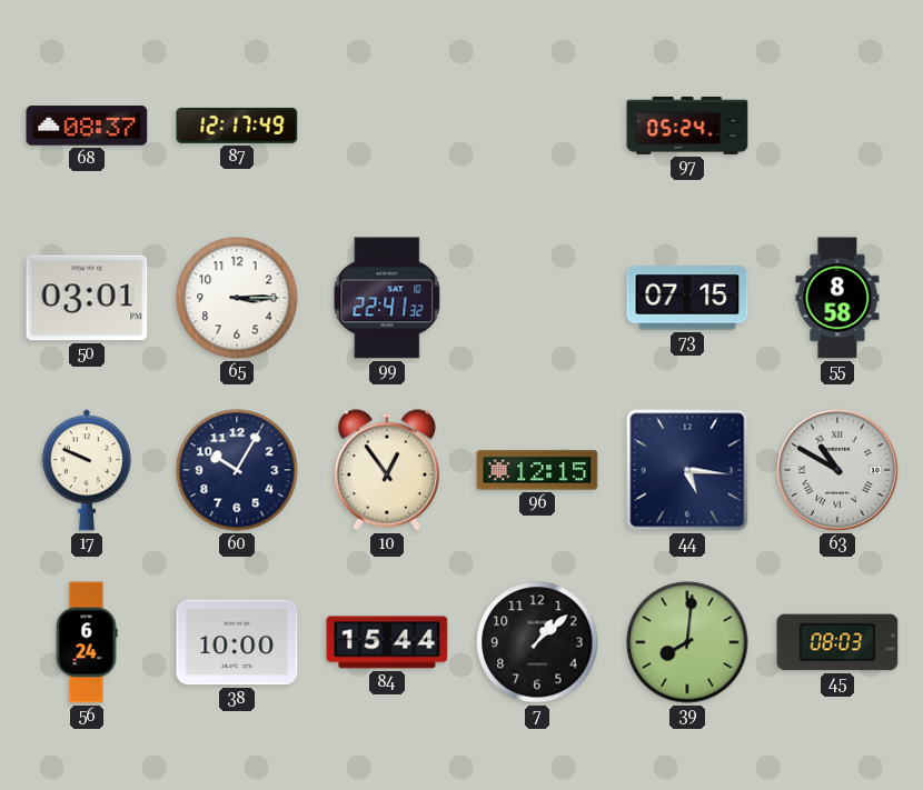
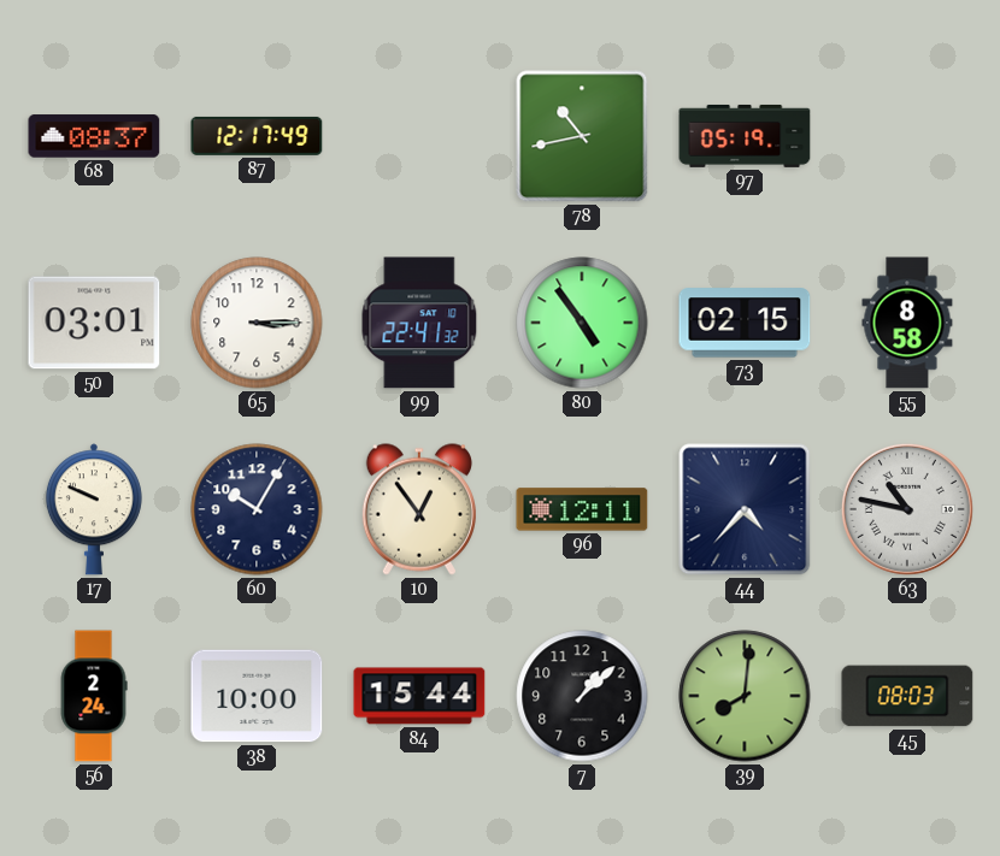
78: none -> 10:43 (582, 136)
97: 05:24 -> 05:19 (745, 136)
80: none -> 4:54 (582, 323)
73: 07:15 -> 02:15 (745, 323)
96: 12:15 -> 12:11 (582, 509)
44: 5:16 -> 4:37 (745, 509)
63: 10:50 -> 10:47 (907, 509)
56: 6:24 -> 2:24 (94, 696)
